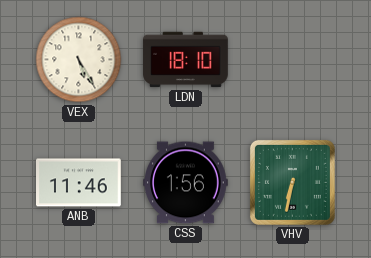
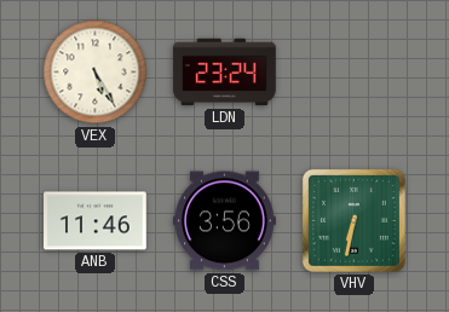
LDN: 18:10 -> 23:24 (225, 73)
CSS: 1:56 -> 3:56 (225, 221)
